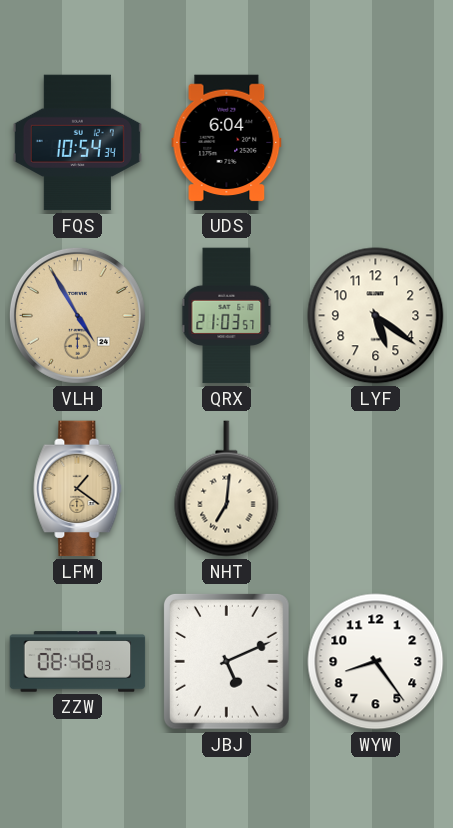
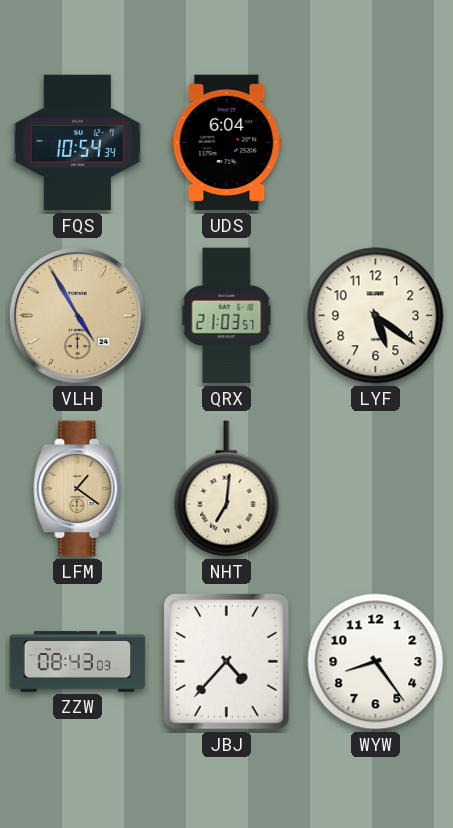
ZZW: 08:48 -> 08:43 (78, 662)
JBJ: 5:11 -> 4:37 (226, 662)
